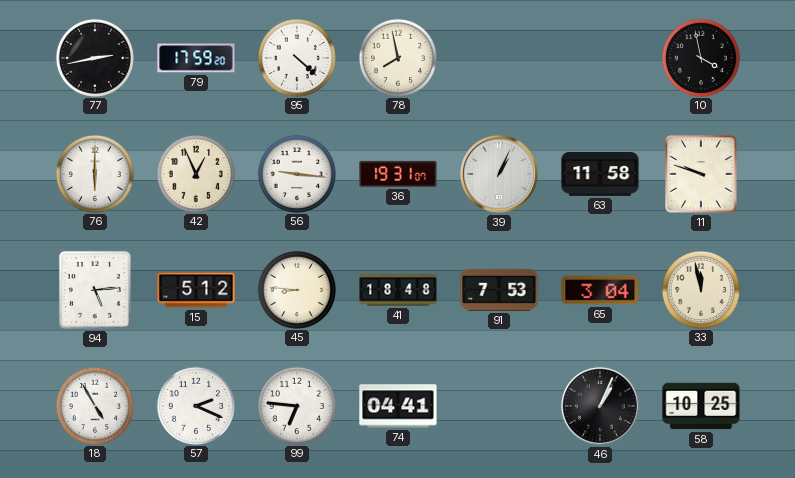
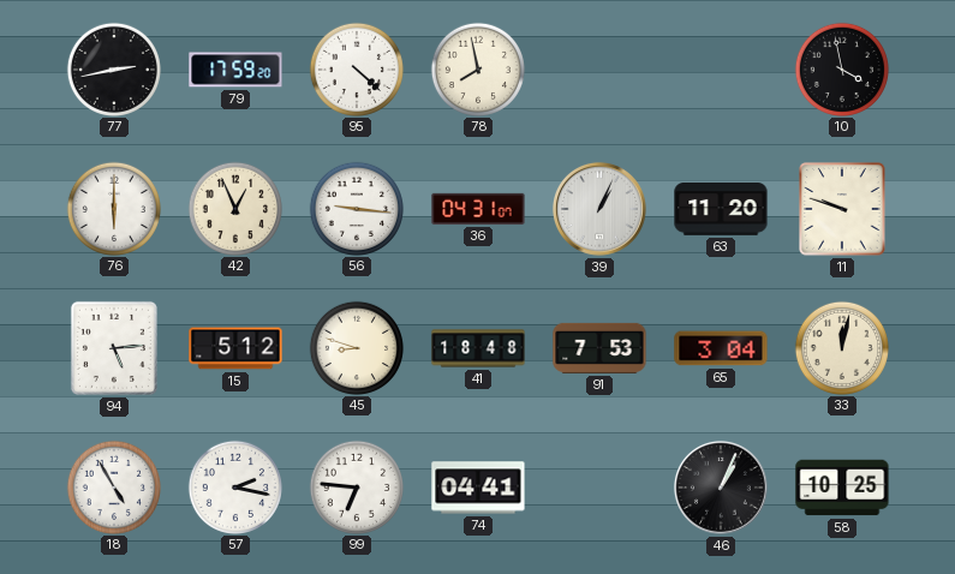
36: 19:31 -> 04:31 (478, 209)
63: 11:58 -> 11:20 (721, 210)
45: 8:46 -> 8:48 (356, 347)
33: 11:58 -> 12:02 (841, 347)
57: 2:19 -> 2:17 (234, 486)
